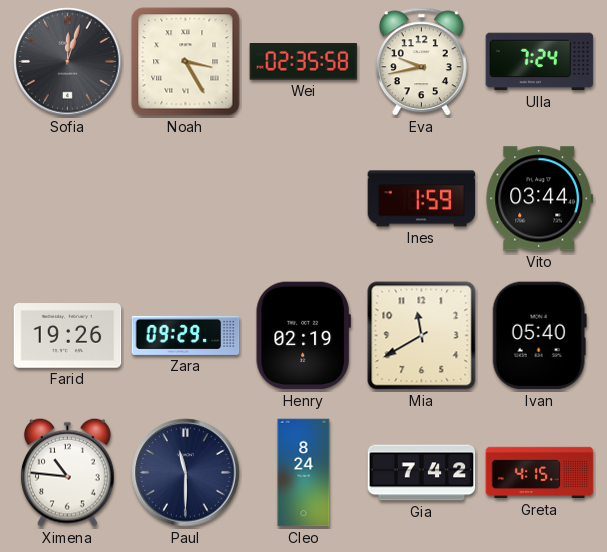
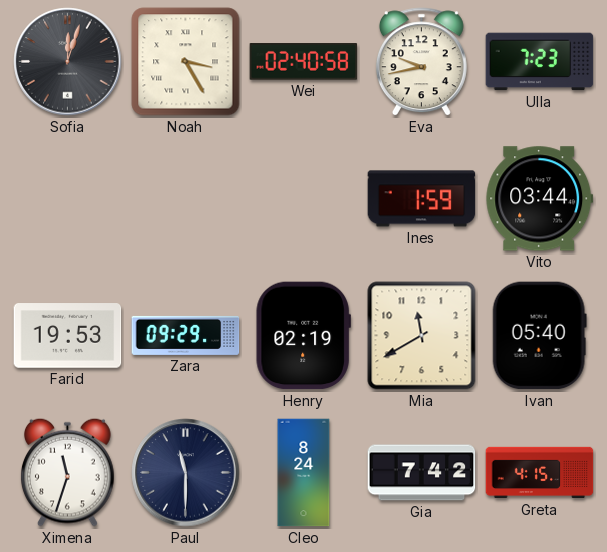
Wei: 02:35 -> 02:40 (304, 62)
Ulla: 7:24 -> 7:23 (540, 62)
Farid: 19:26 -> 19:53 (68, 336)
Ximena: 10:46 -> 11:33 (68, 472)
